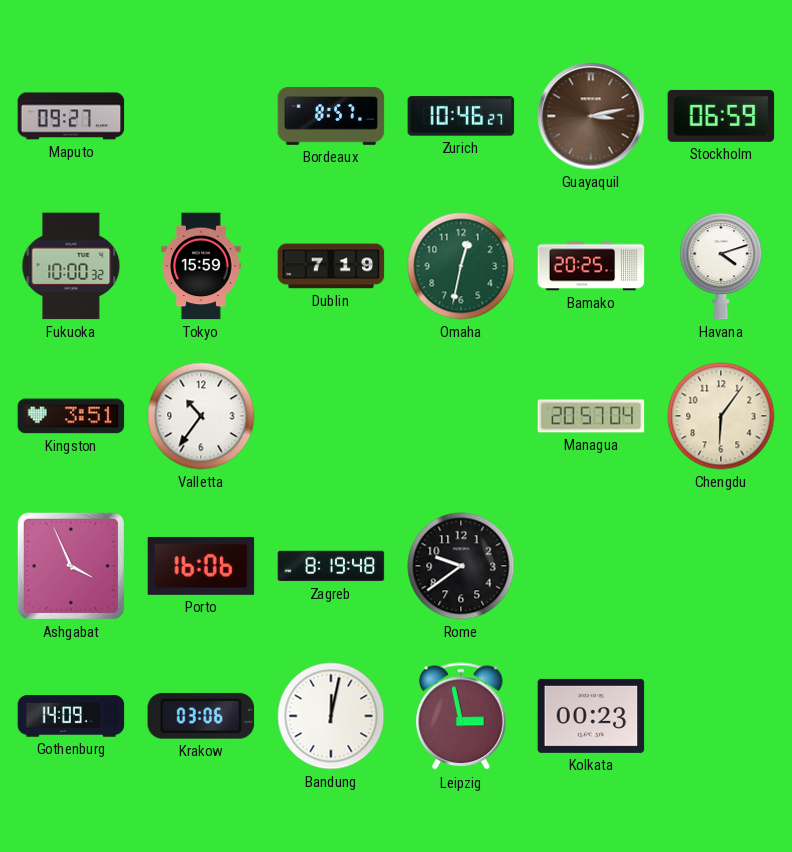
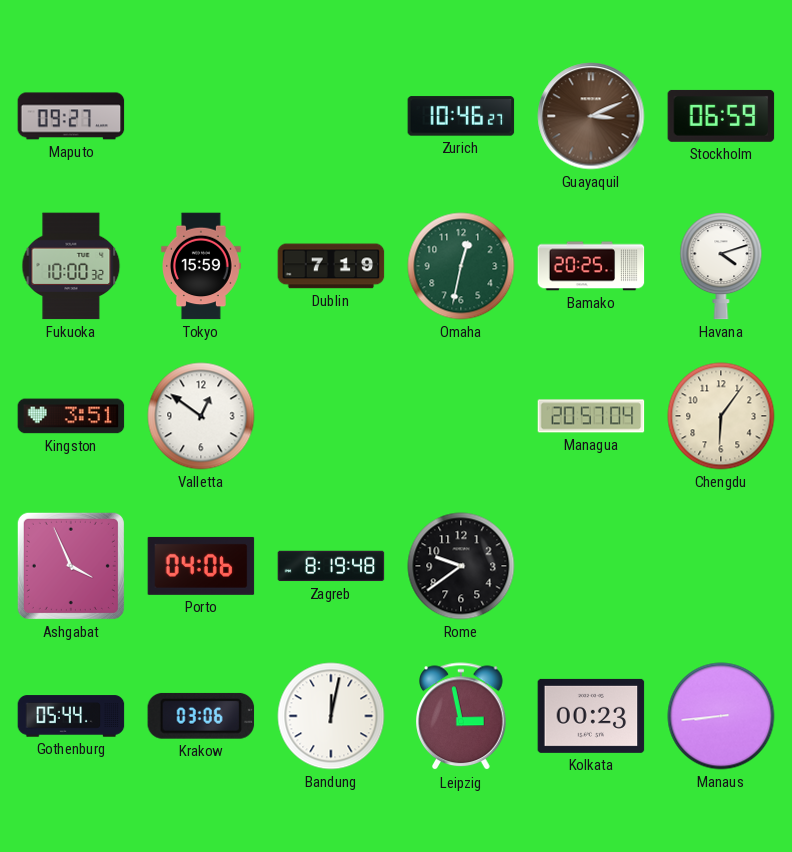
Bordeaux: 8:57 -> none (331, 116)
Guayaquil: 3:13 -> 3:11 (591, 116)
Valletta: 10:36 -> 12:51 (201, 416)
Porto: 16:06 -> 04:06 (201, 566)
Gothenburg: 14:09 -> 05:44 (71, 716)
Manaus: none -> 8:44 (721, 716)
